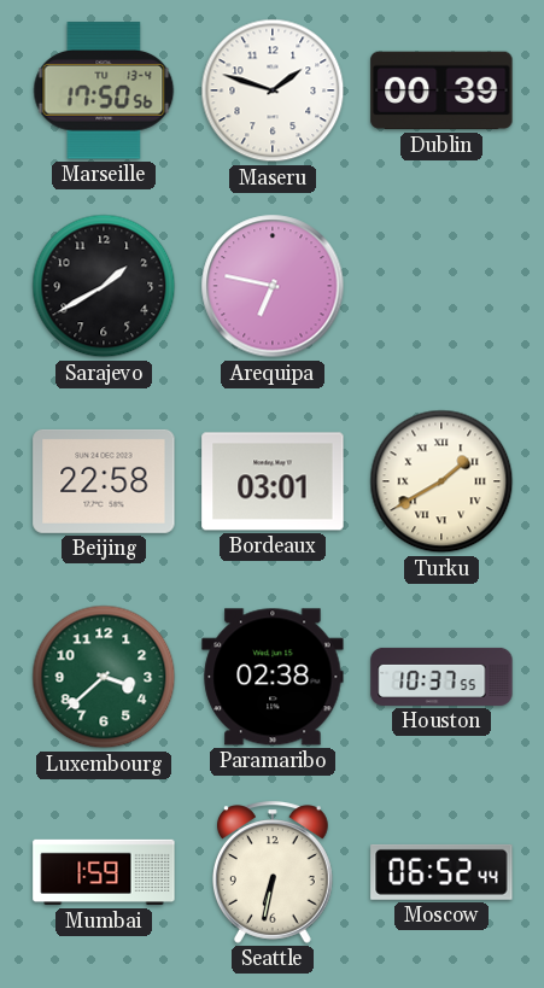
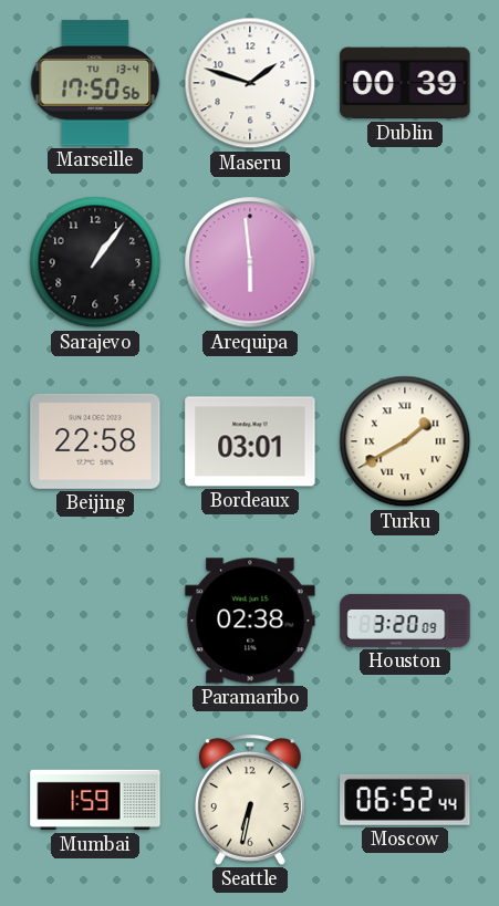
Sarajevo: 1:40 -> 1:06 (95, 262)
Arequipa: 6:47 -> 5:59 (250, 262)
Luxembourg: 3:38 -> none (104, 677)
Houston: 10:37 -> 3:20 (405, 621)
